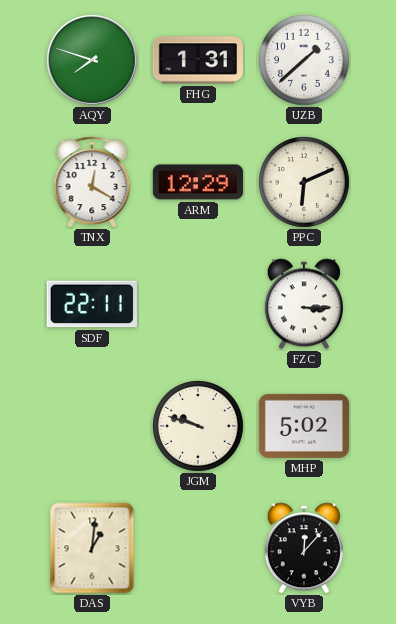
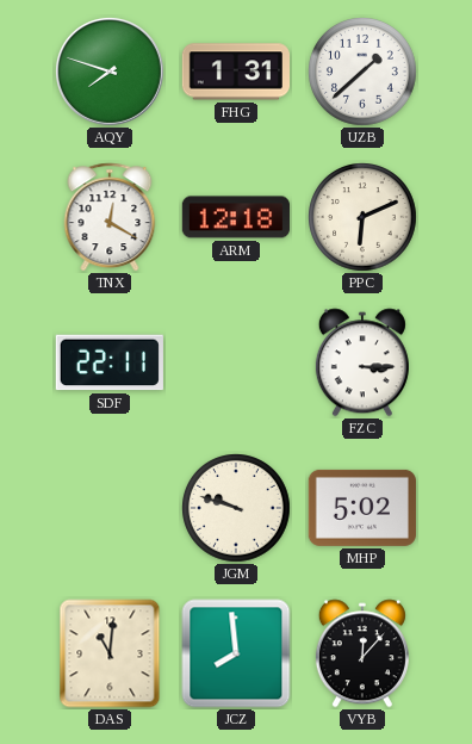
ARM: 12:29 -> 12:18 (235, 217)
DAS: 1:01 -> 11:01 (110, 653)
JCZ: none -> 7:59 (236, 653)
